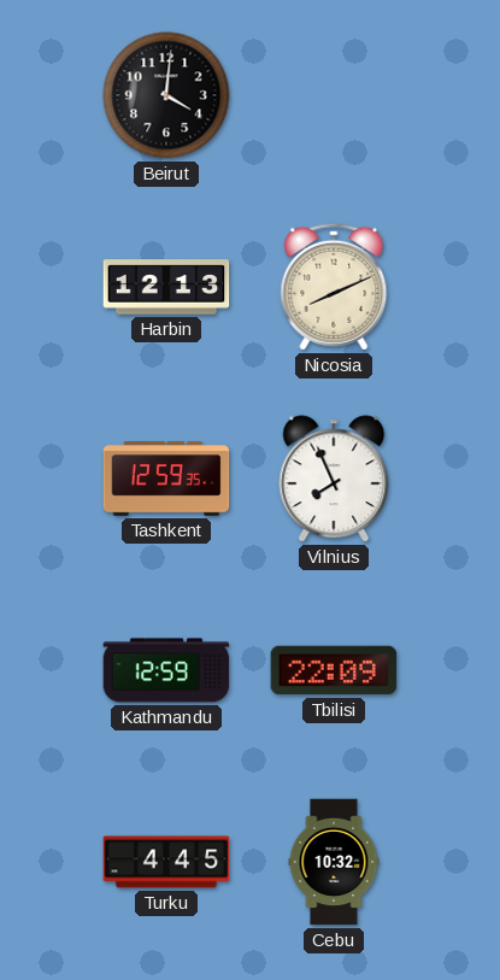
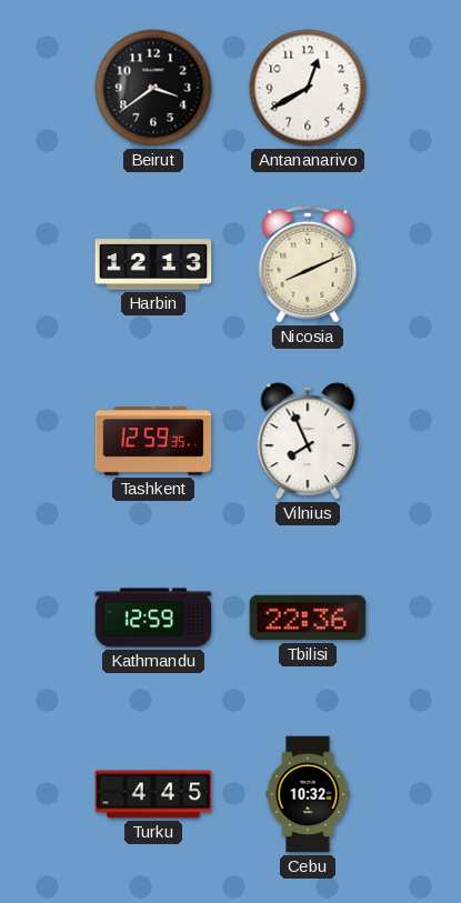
Beirut: 4:01 -> 3:39 (153, 88)
Antananarivo: none -> 12:40 (308, 88)
Tbilisi: 22:09 -> 22:36 (308, 618)
